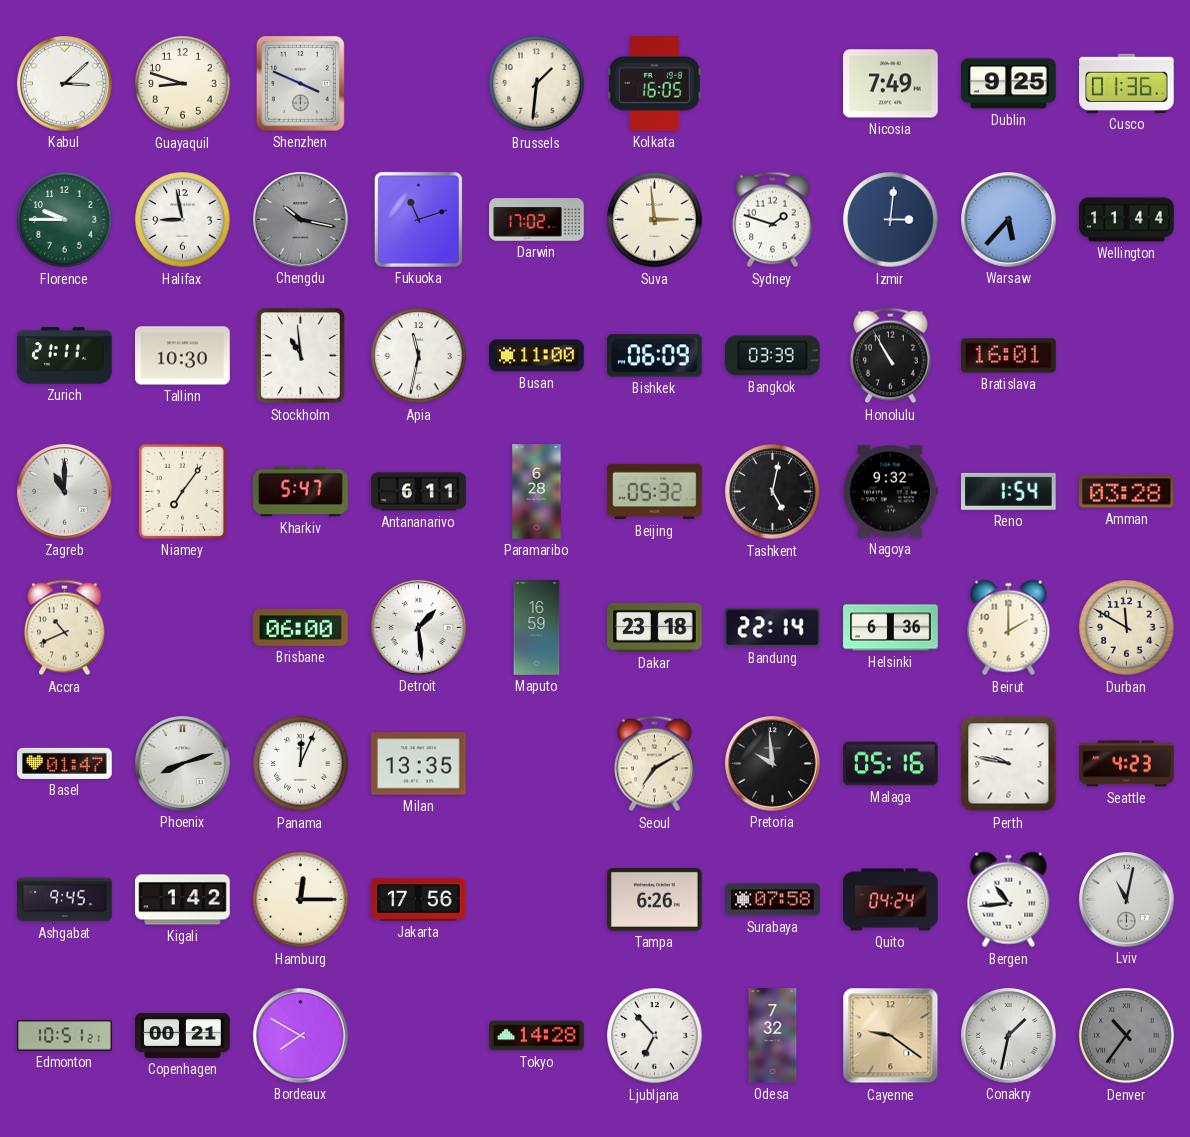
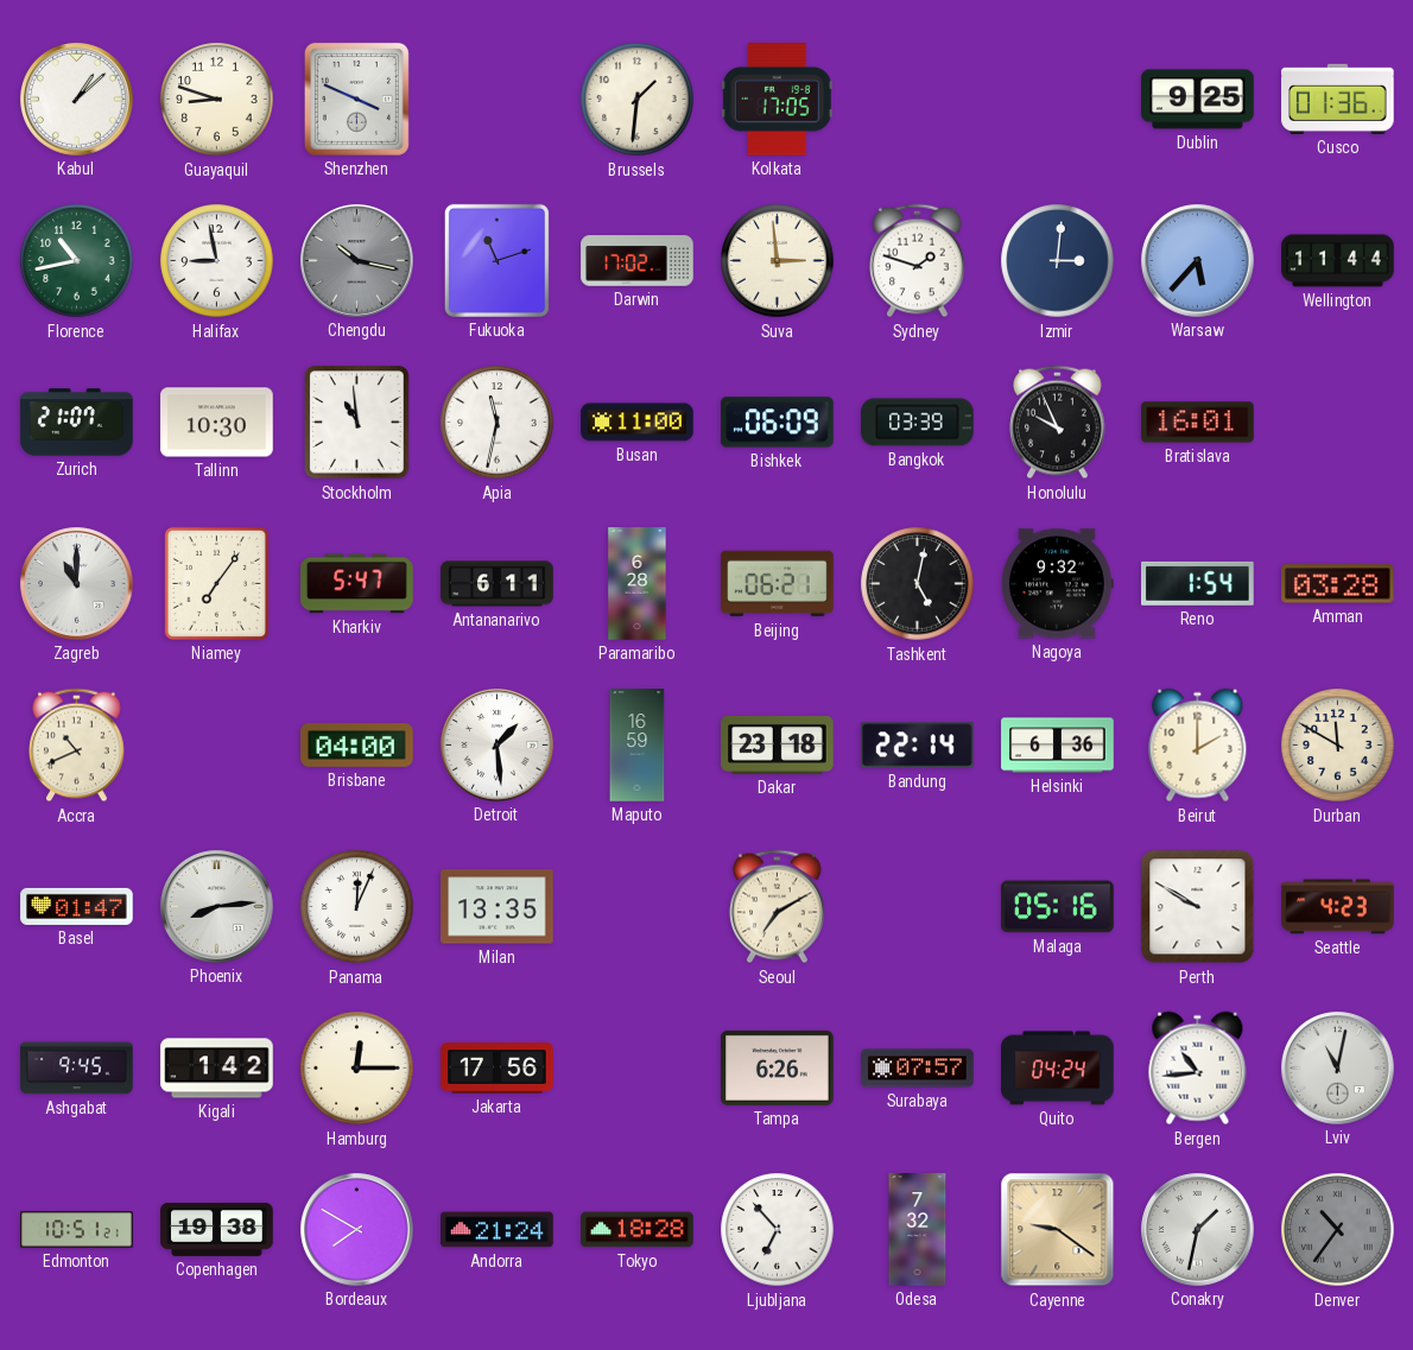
Kabul: 3:08 -> 1:08 (77, 100)
Kolkata: 16:05 -> 17:05 (777, 100)
Nicosia: 7:49 -> none (891, 84)
Florence: 9:45 -> 10:43 (77, 261)
Zurich: 21:11 -> 21:07 (77, 423)
Honolulu: 10:55 -> 9:56 (1058, 423)
Beijing: 05:32 -> 06:21 (778, 584)
Brisbane: 06:00 -> 04:00 (357, 746)
Phoenix: 8:12 -> 8:14 (217, 907)
Pretoria: 9:59 -> none (773, 764)
Perth: 9:47 -> 9:50 (1198, 907)
Surabaya: 07:58 -> 07:57 (918, 1069)
Copenhagen: 00:21 -> 19:38 (217, 1229)
Andorra: none -> 21:24 (498, 1230)
Tokyo: 14:28 -> 18:28 (638, 1230)
